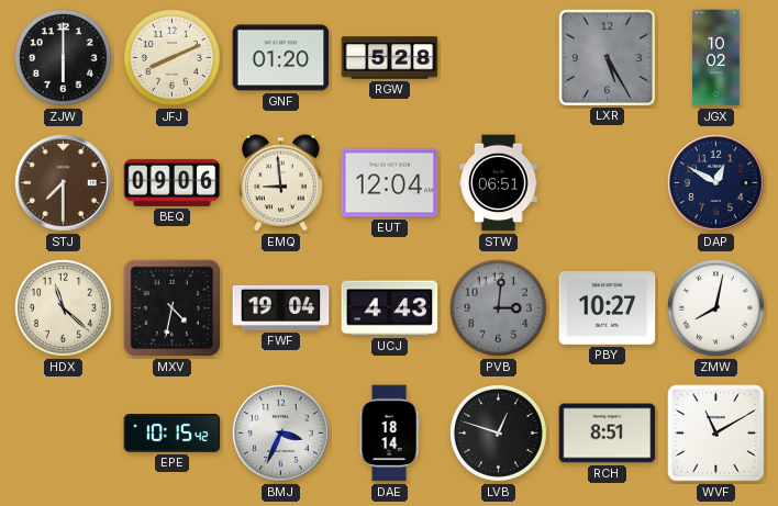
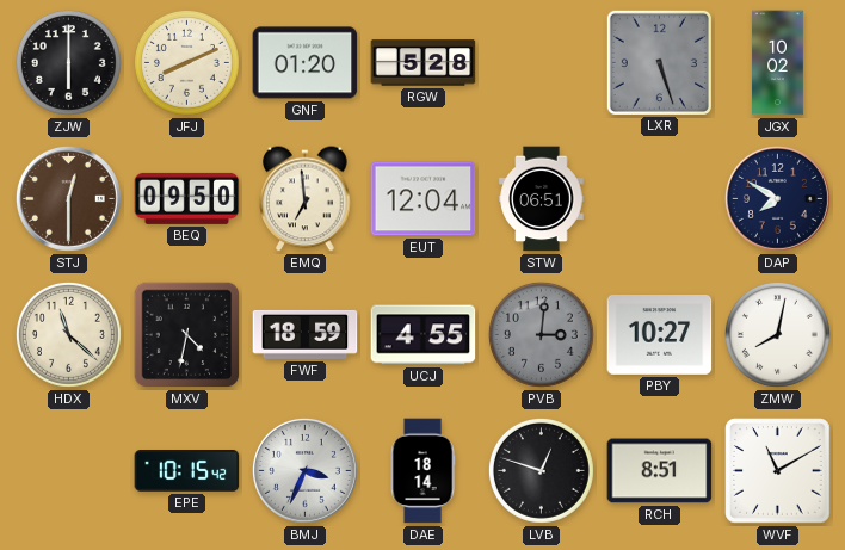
LXR: 5:25 -> 5:27 (659, 62)
STJ: 7:30 -> 12:30 (68, 198)
BEQ: 09:06 -> 09:50 (187, 198)
EMQ: 8:59 -> 6:59 (306, 199)
DAP: 12:50 -> 7:50 (777, 198)
FWF: 19:04 -> 18:59 (306, 334)
UCJ: 4:43 -> 4:55 (424, 335)
